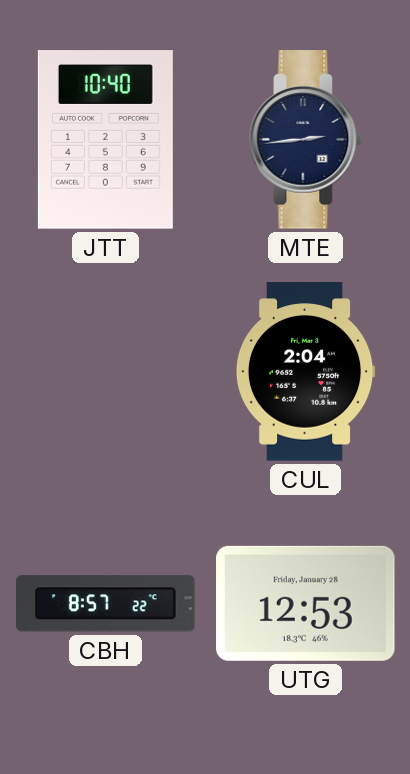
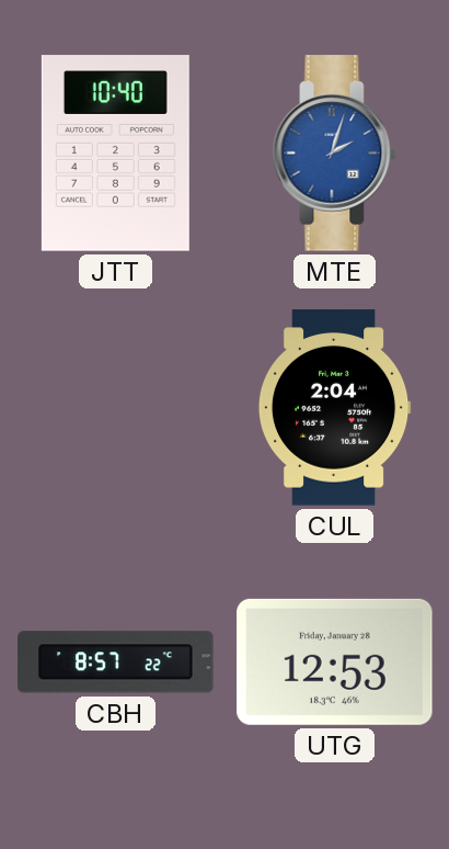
MTE: 2:44 -> 2:03 (335, 154)
MTE dial: navy -> blue (335, 154)
